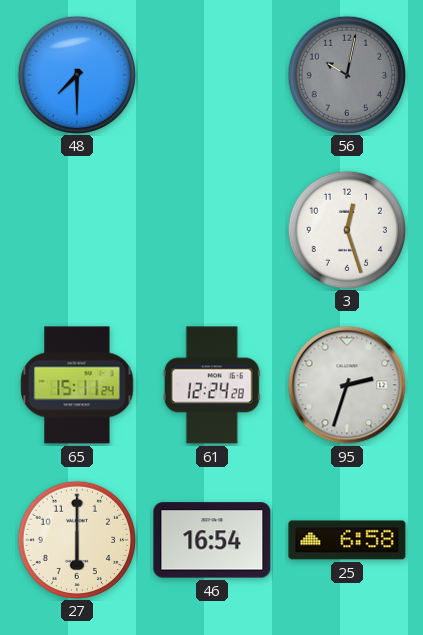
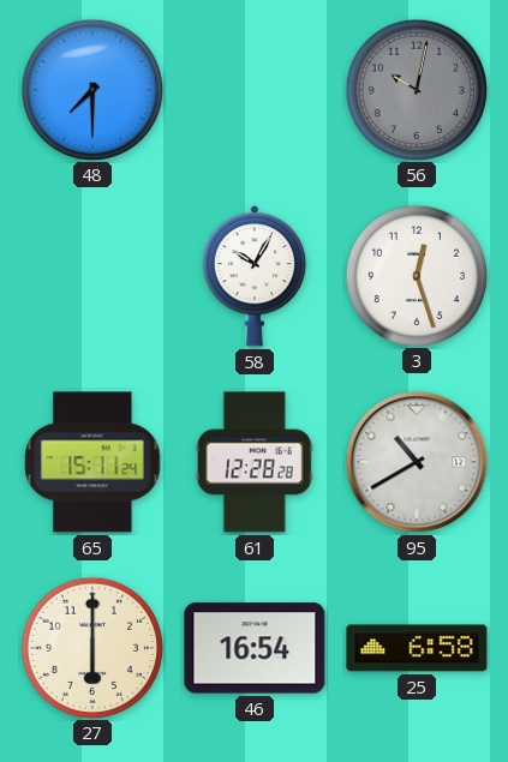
58: none -> 10:05 (255, 277)
61: 12:24 -> 12:28 (255, 462)
95: 2:33 -> 10:40 (417, 462)
